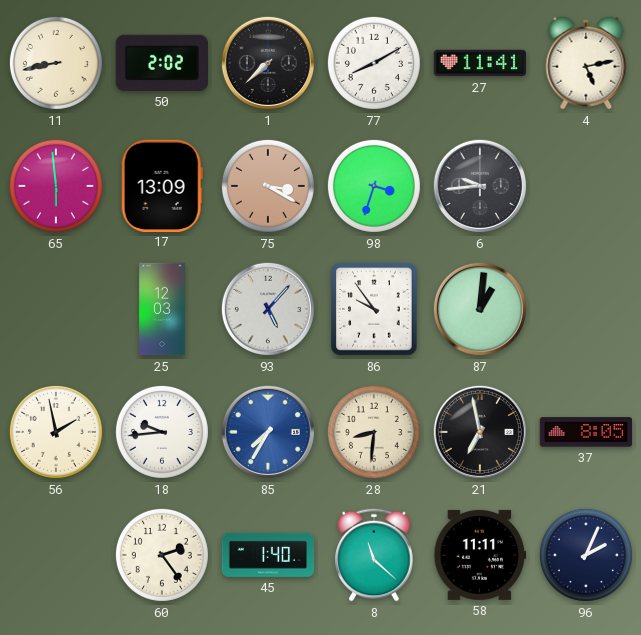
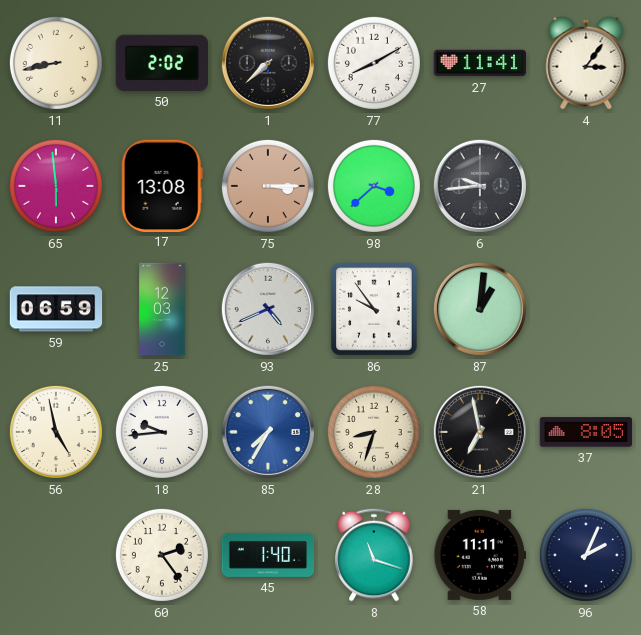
4: 5:13 -> 3:06 (586, 63)
17: 13:09 -> 13:08 (162, 185)
75: 3:20 -> 3:15 (268, 186)
98: 3:33 -> 3:38 (374, 186)
59: none -> 06:59 (56, 309)
93: 5:07 -> 4:41 (268, 309)
56: 1:58 -> 4:58 (56, 432)
28: 8:31 -> 8:33 (374, 432)
8: 11:22 -> 11:18 (374, 555)
